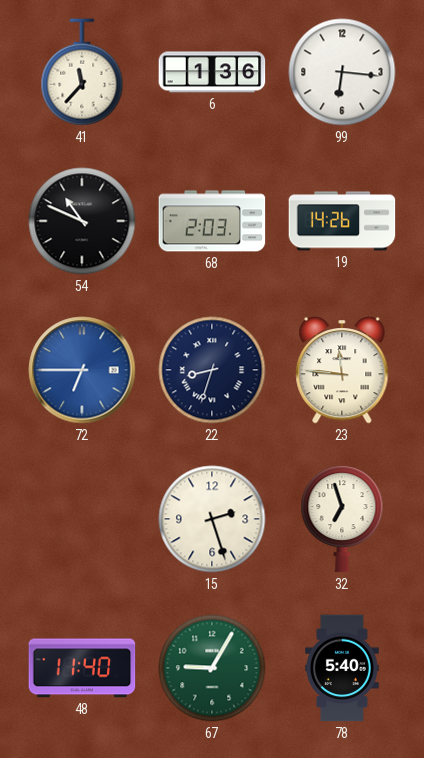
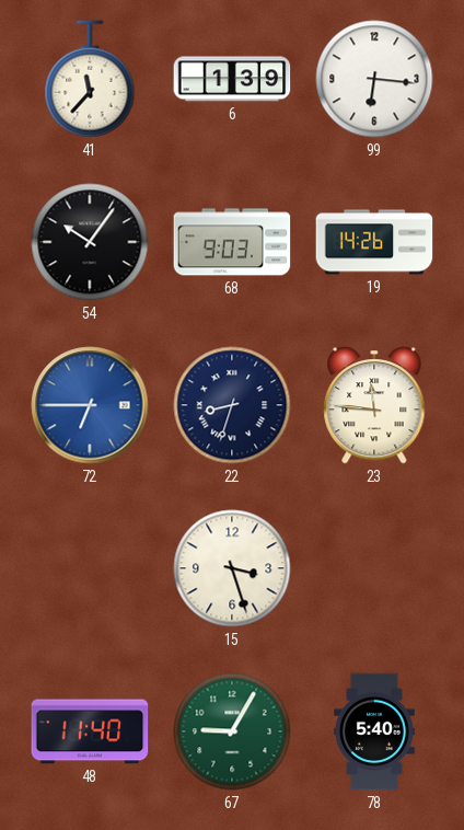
6: 1:36 -> 1:39 (232, 79)
54: 10:49 -> 10:06 (90, 242)
68: 2:03 -> 9:03 (232, 242)
15: 2:27 -> 3:27 (232, 568)
32: 6:57 -> none (342, 519)
